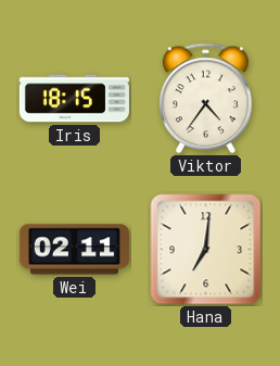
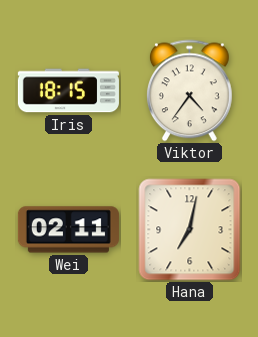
Hana: 7:01 -> 7:02 (190, 230)
